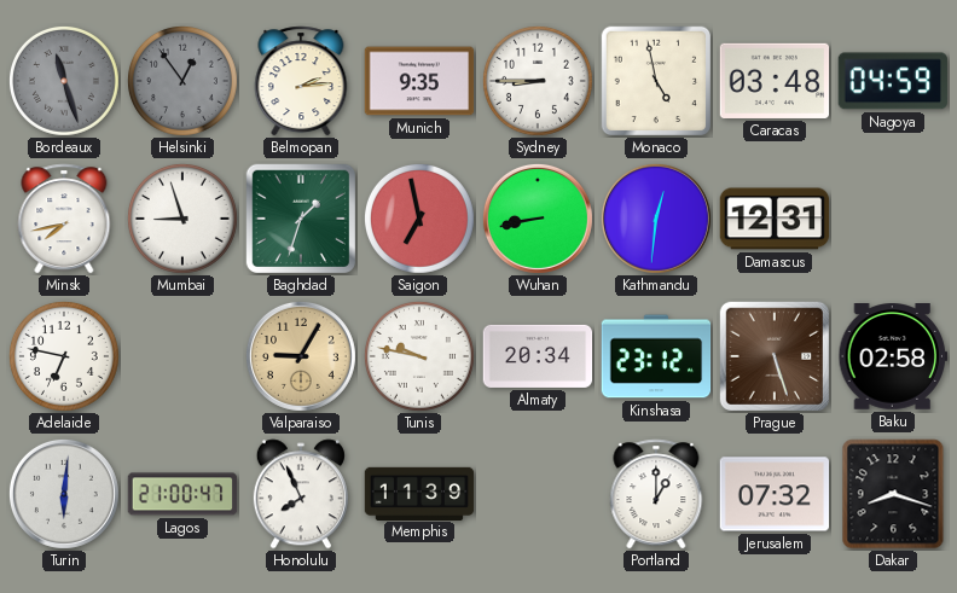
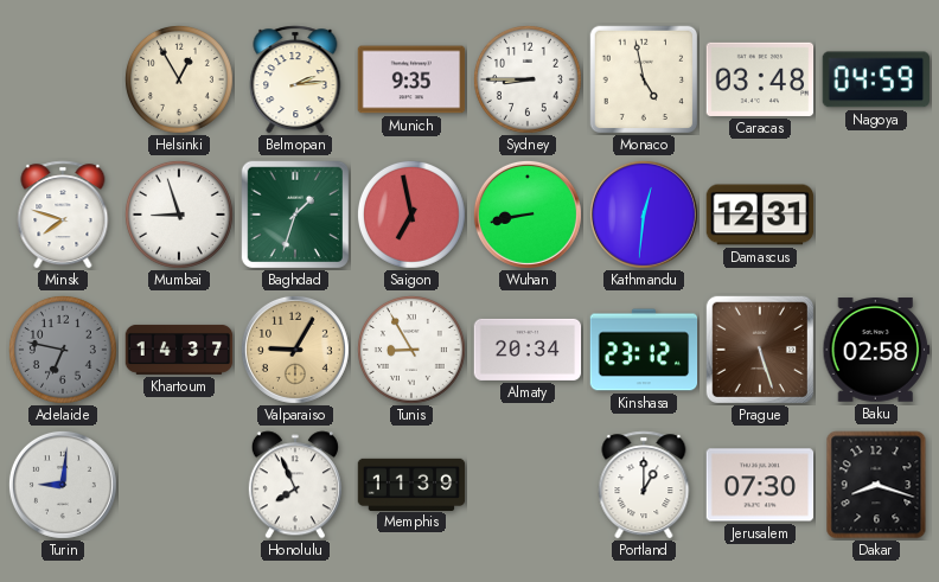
Bordeaux: 11:27 -> none (64, 81)
Helsinki: 12:54 -> 12:55 (179, 79)
Helsinki dial: grey -> cream (179, 79)
Minsk: 7:43 -> 7:48 (63, 215)
Adelaide dial: white -> grey (63, 350)
Khartoum: none -> 14:37 (179, 350)
Tunis: 9:47 -> 8:55 (411, 350)
Turin: 6:01 -> 9:01 (63, 485)
Lagos: 21:00 -> none (182, 494)
Jerusalem: 07:32 -> 07:30 (760, 485)
